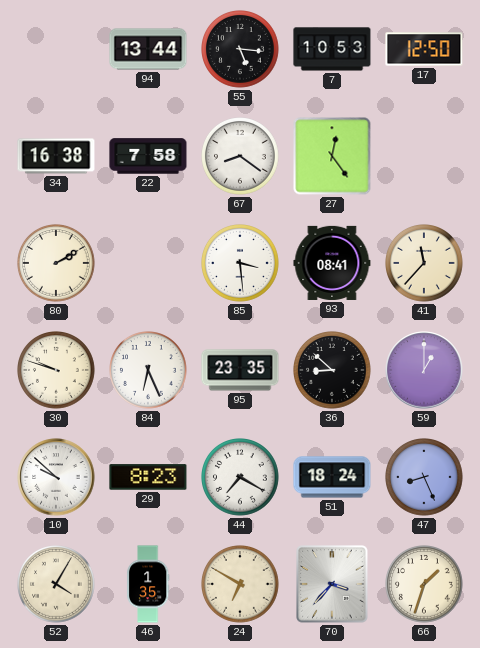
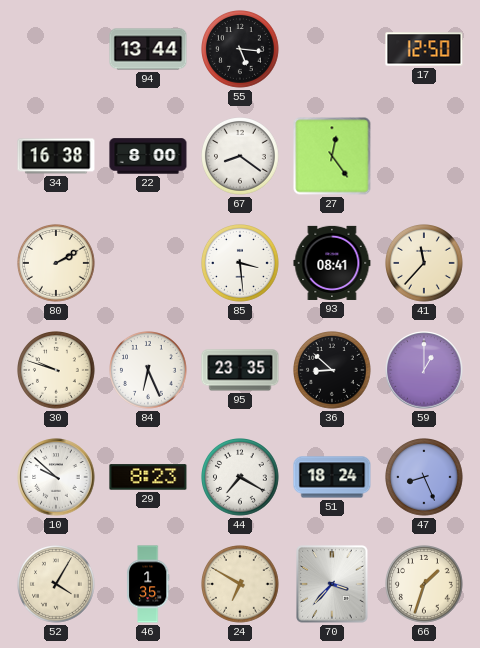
7: 10:53 -> none (332, 49)
22: 7:58 -> 8:00 (148, 156)
